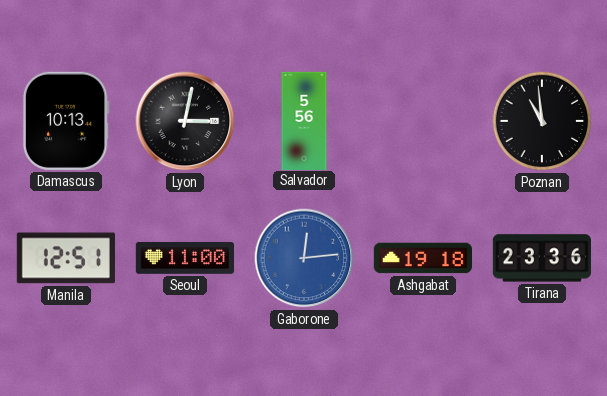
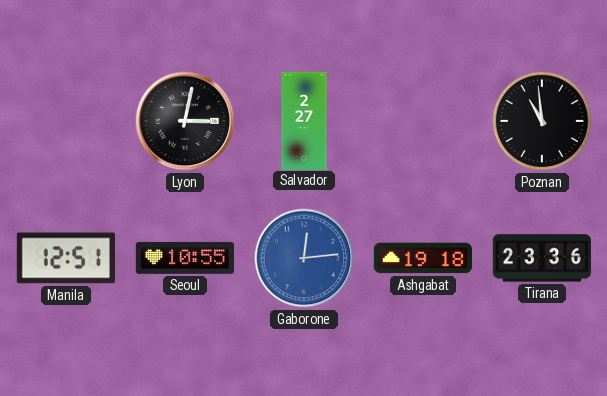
Damascus: 10:13 -> none (66, 121)
Salvador: 5:56 -> 2:27 (304, 120)
Seoul: 11:00 -> 10:55 (184, 259)
